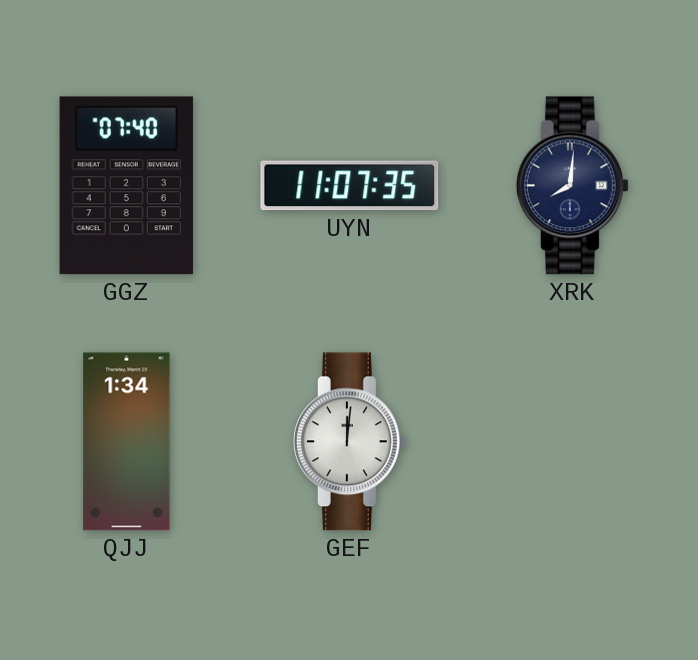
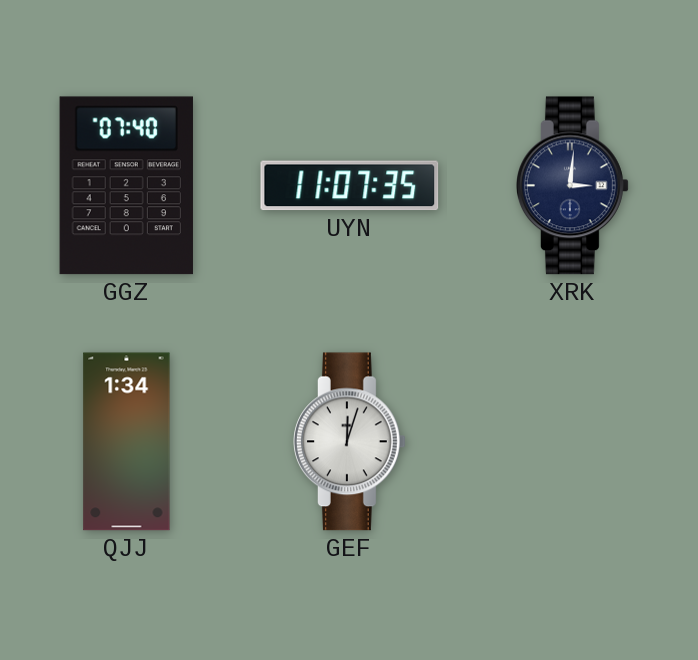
XRK: 8:01 -> 3:01 (573, 186)
GEF: 12:01 -> 12:03 (350, 442)
